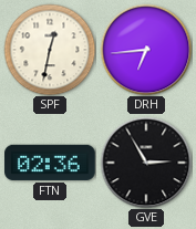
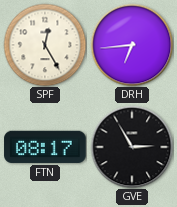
SPF: 12:32 -> 12:25 (45, 45)
FTN: 02:36 -> 08:17 (45, 147)
